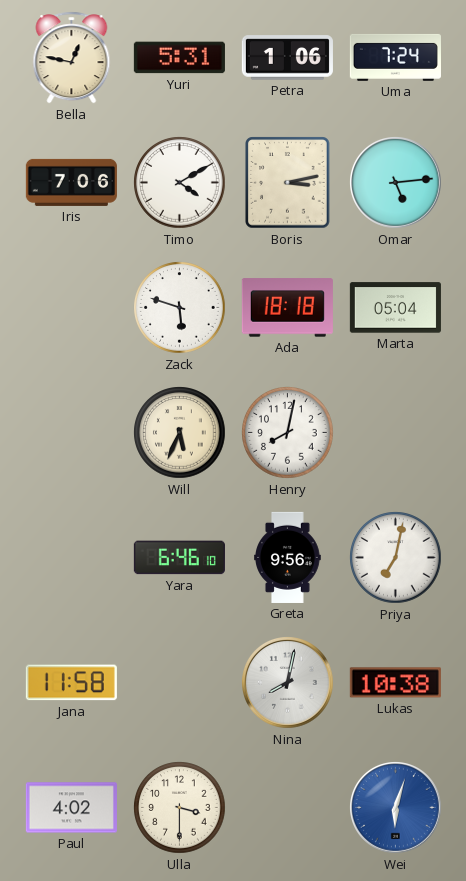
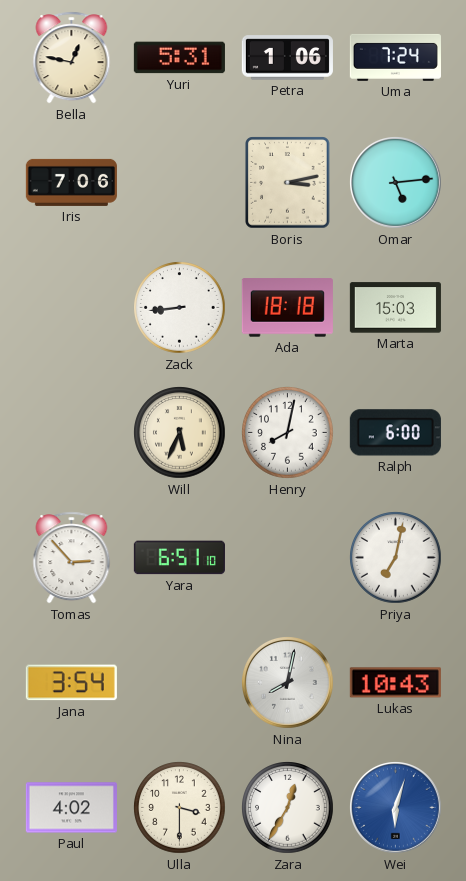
Timo: 4:10 -> none (180, 183)
Zack: 5:48 -> 8:44 (180, 308)
Marta: 05:04 -> 15:03 (395, 308)
Ralph: none -> 6:00 (395, 433)
Tomas: none -> 2:53 (72, 558)
Yara: 6:46 -> 6:51 (179, 558)
Greta: 9:56 -> none (288, 557)
Jana: 11:58 -> 3:54 (71, 683)
Lukas: 10:38 -> 10:43 (395, 683)
Zara: none -> 12:35 (288, 808)
